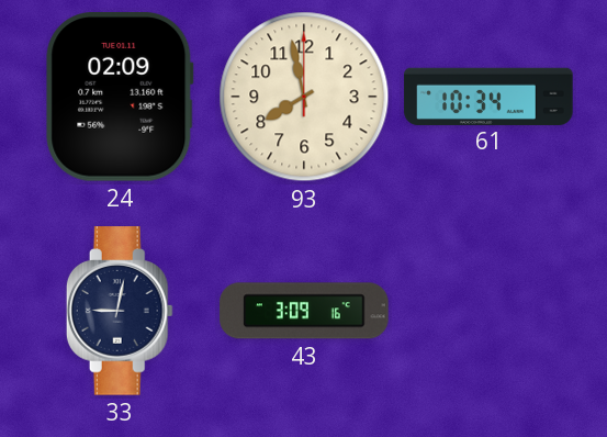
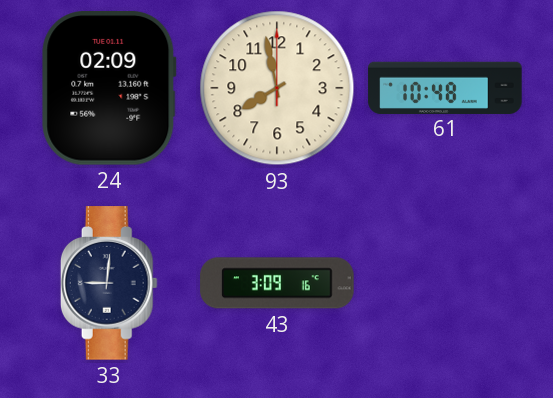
61: 10:34 -> 10:48 (445, 87)
33: 9:02 -> 9:01 (109, 283)
